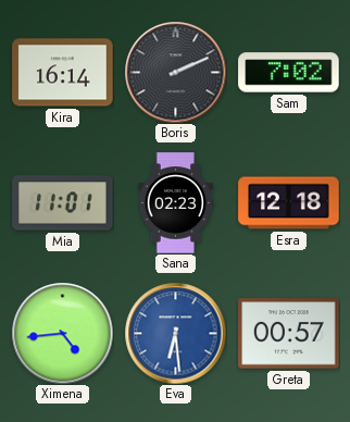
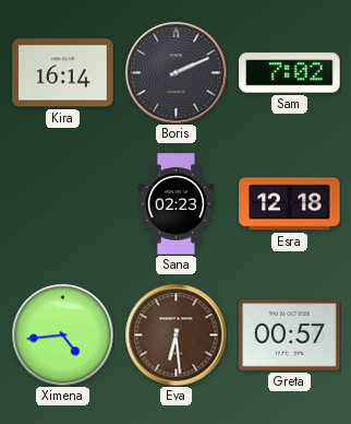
Mia: 11:01 -> none (63, 203)
Eva dial: blue -> brown (175, 334)
